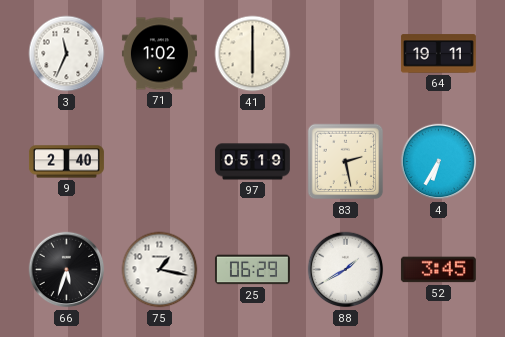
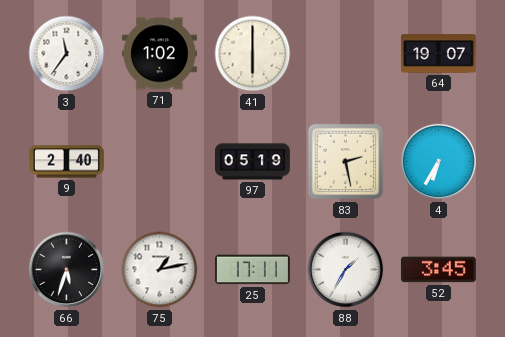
3: 11:34 -> 11:36 (67, 54)
64: 19:11 -> 19:07 (438, 54)
75: 1:17 -> 1:13 (160, 270)
25: 06:29 -> 17:11 (252, 270)
88: 1:40 -> 1:35 (346, 270)
